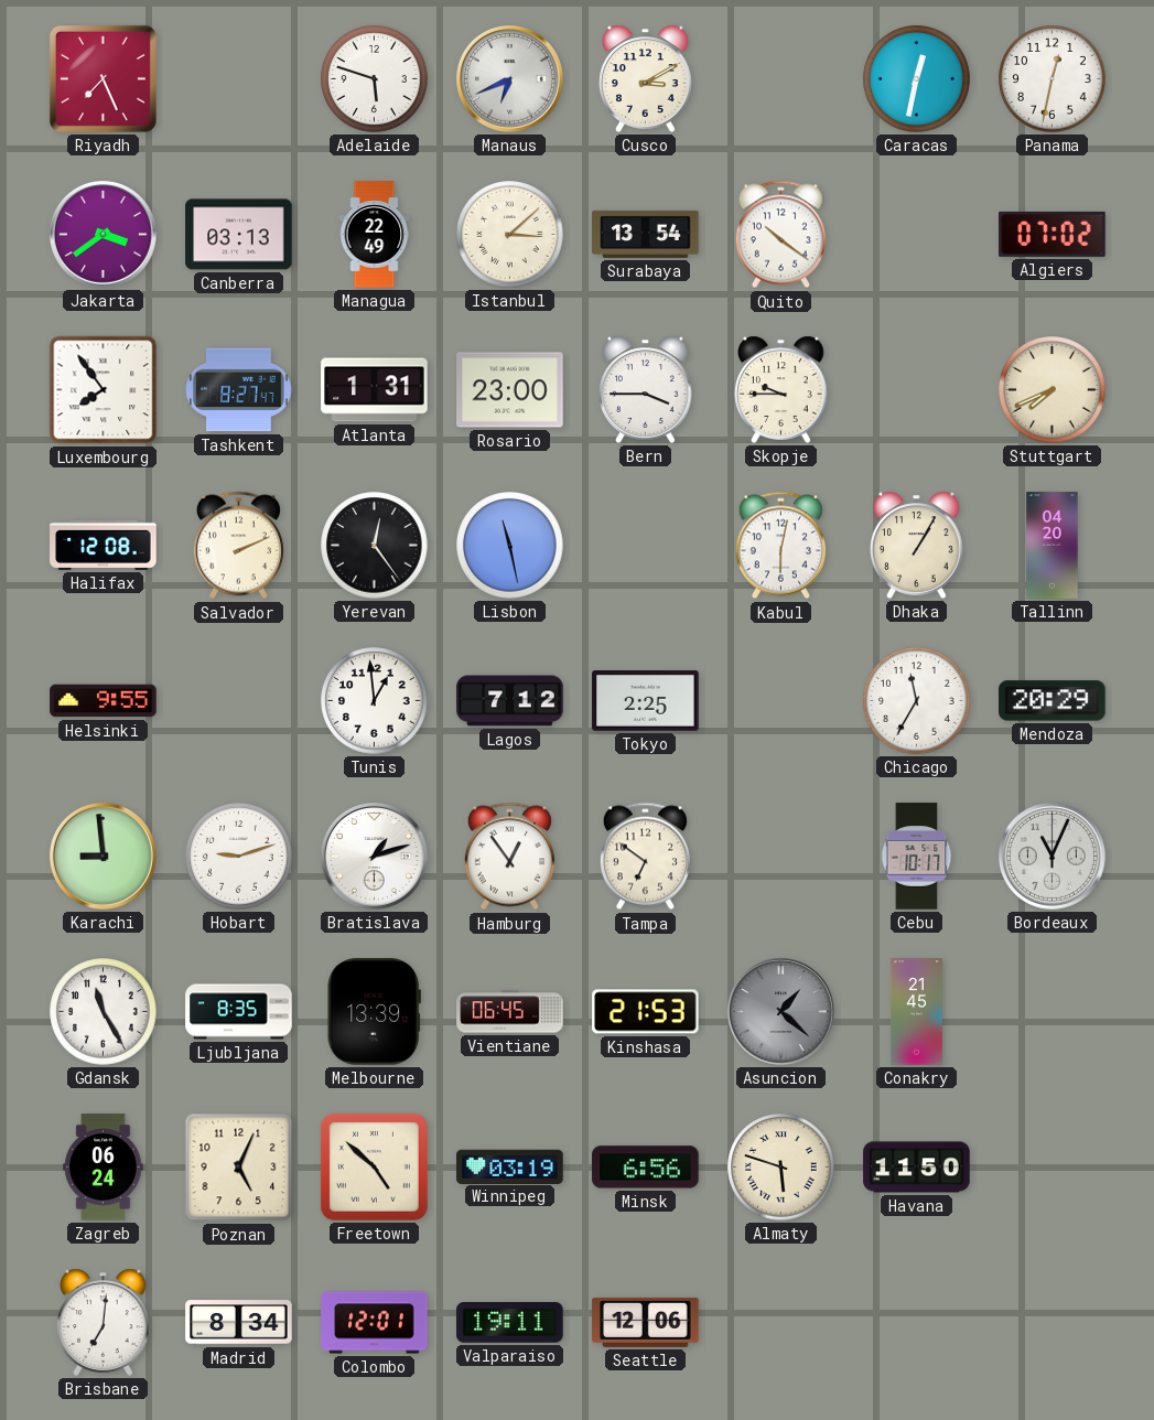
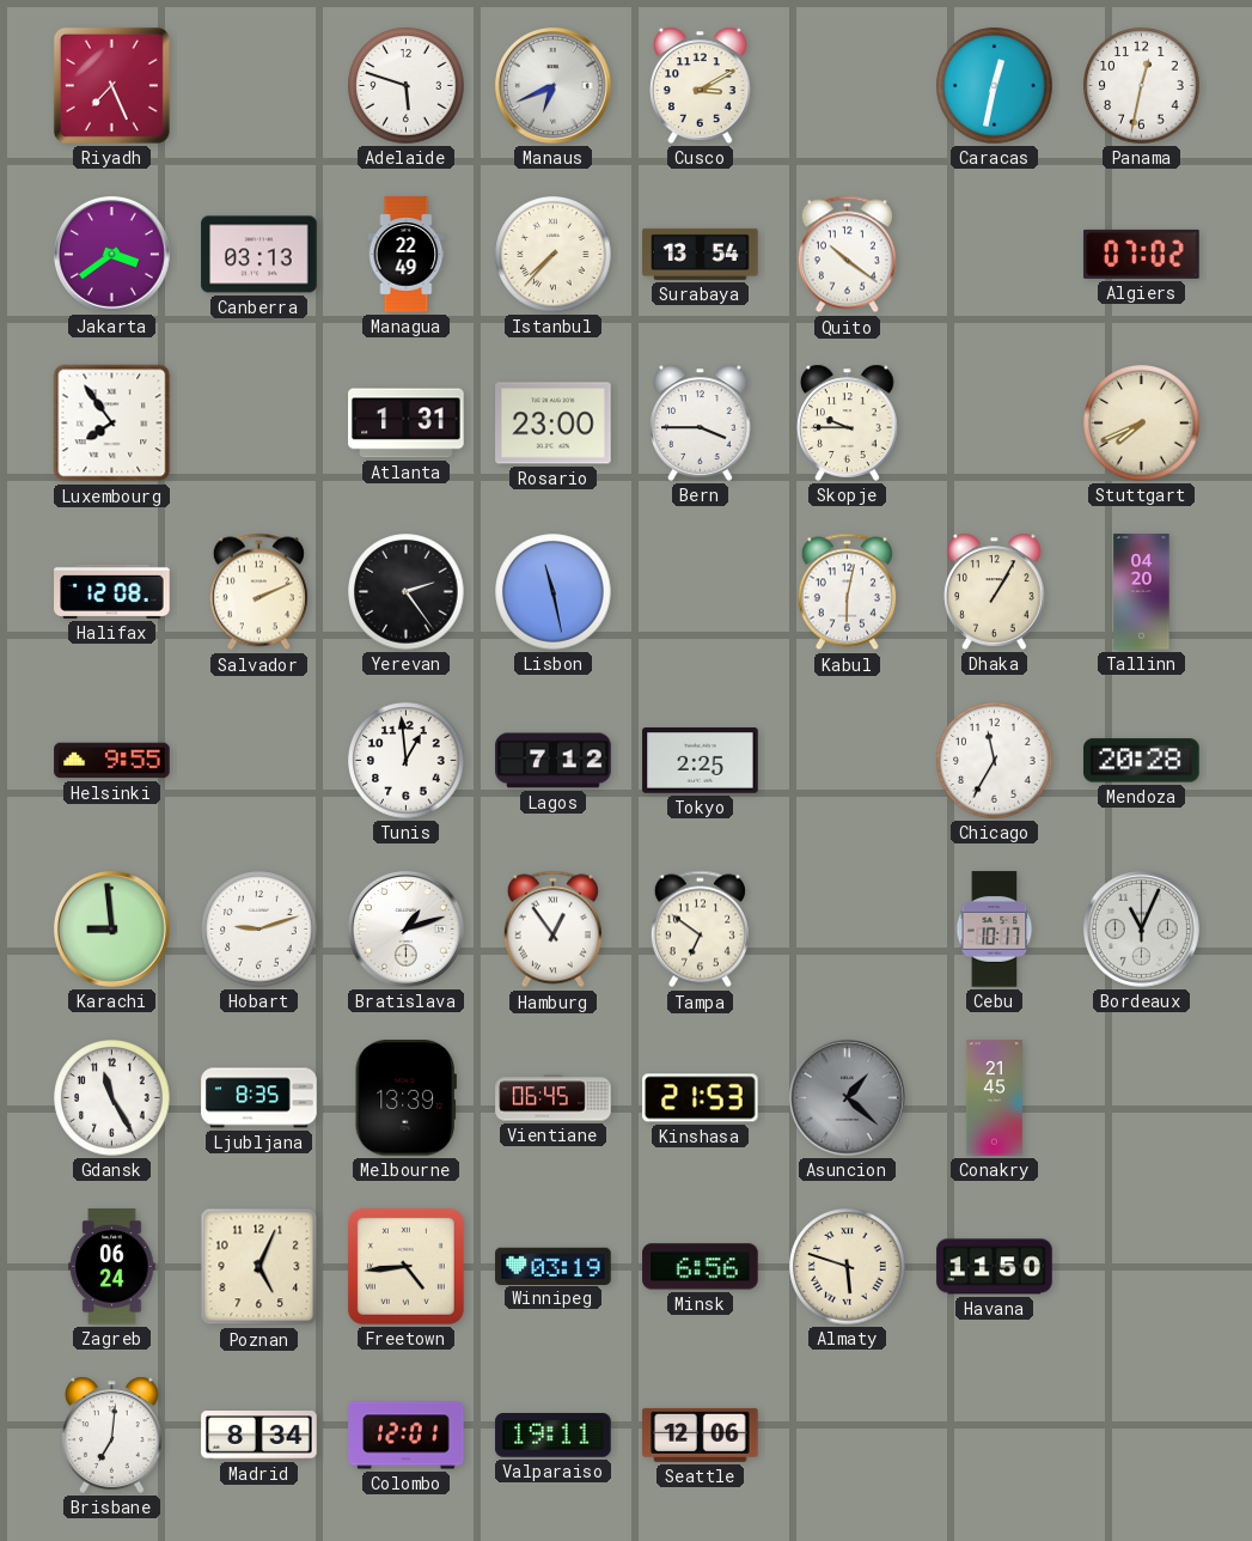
Istanbul: 3:08 -> 7:37 (554, 255)
Tashkent: 8:27 -> none (239, 390)
Yerevan: 12:24 -> 2:24 (407, 592)
Mendoza: 20:29 -> 20:28 (1142, 761)
Freetown: 4:52 -> 4:44 (405, 1266)
